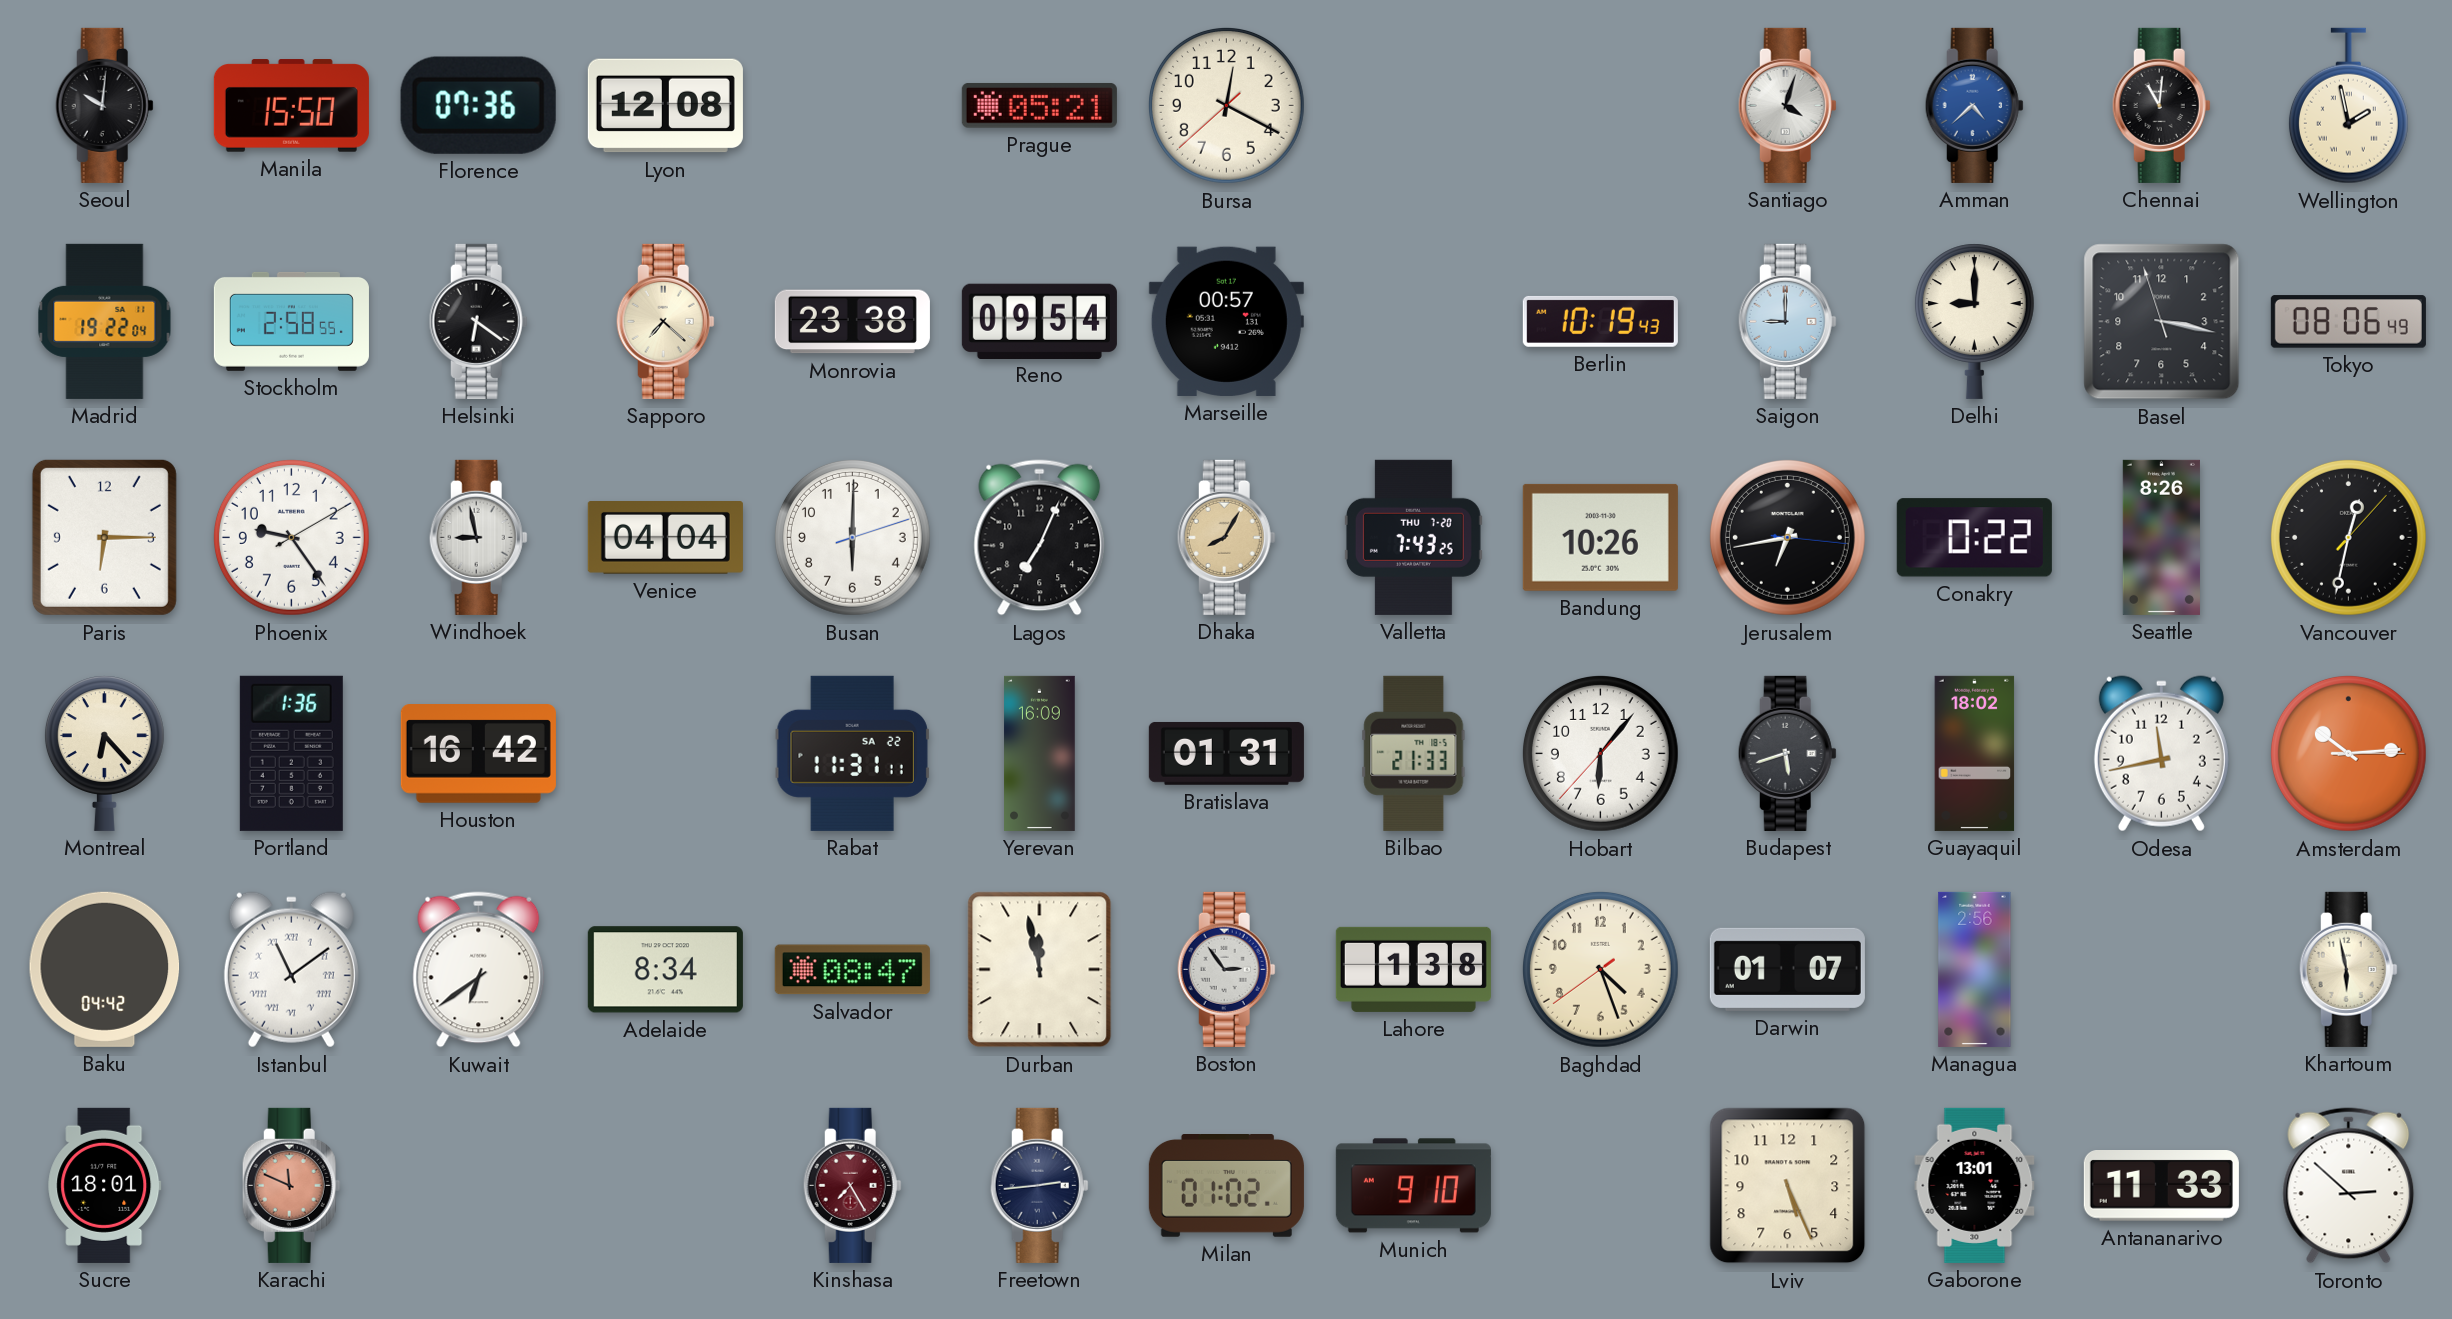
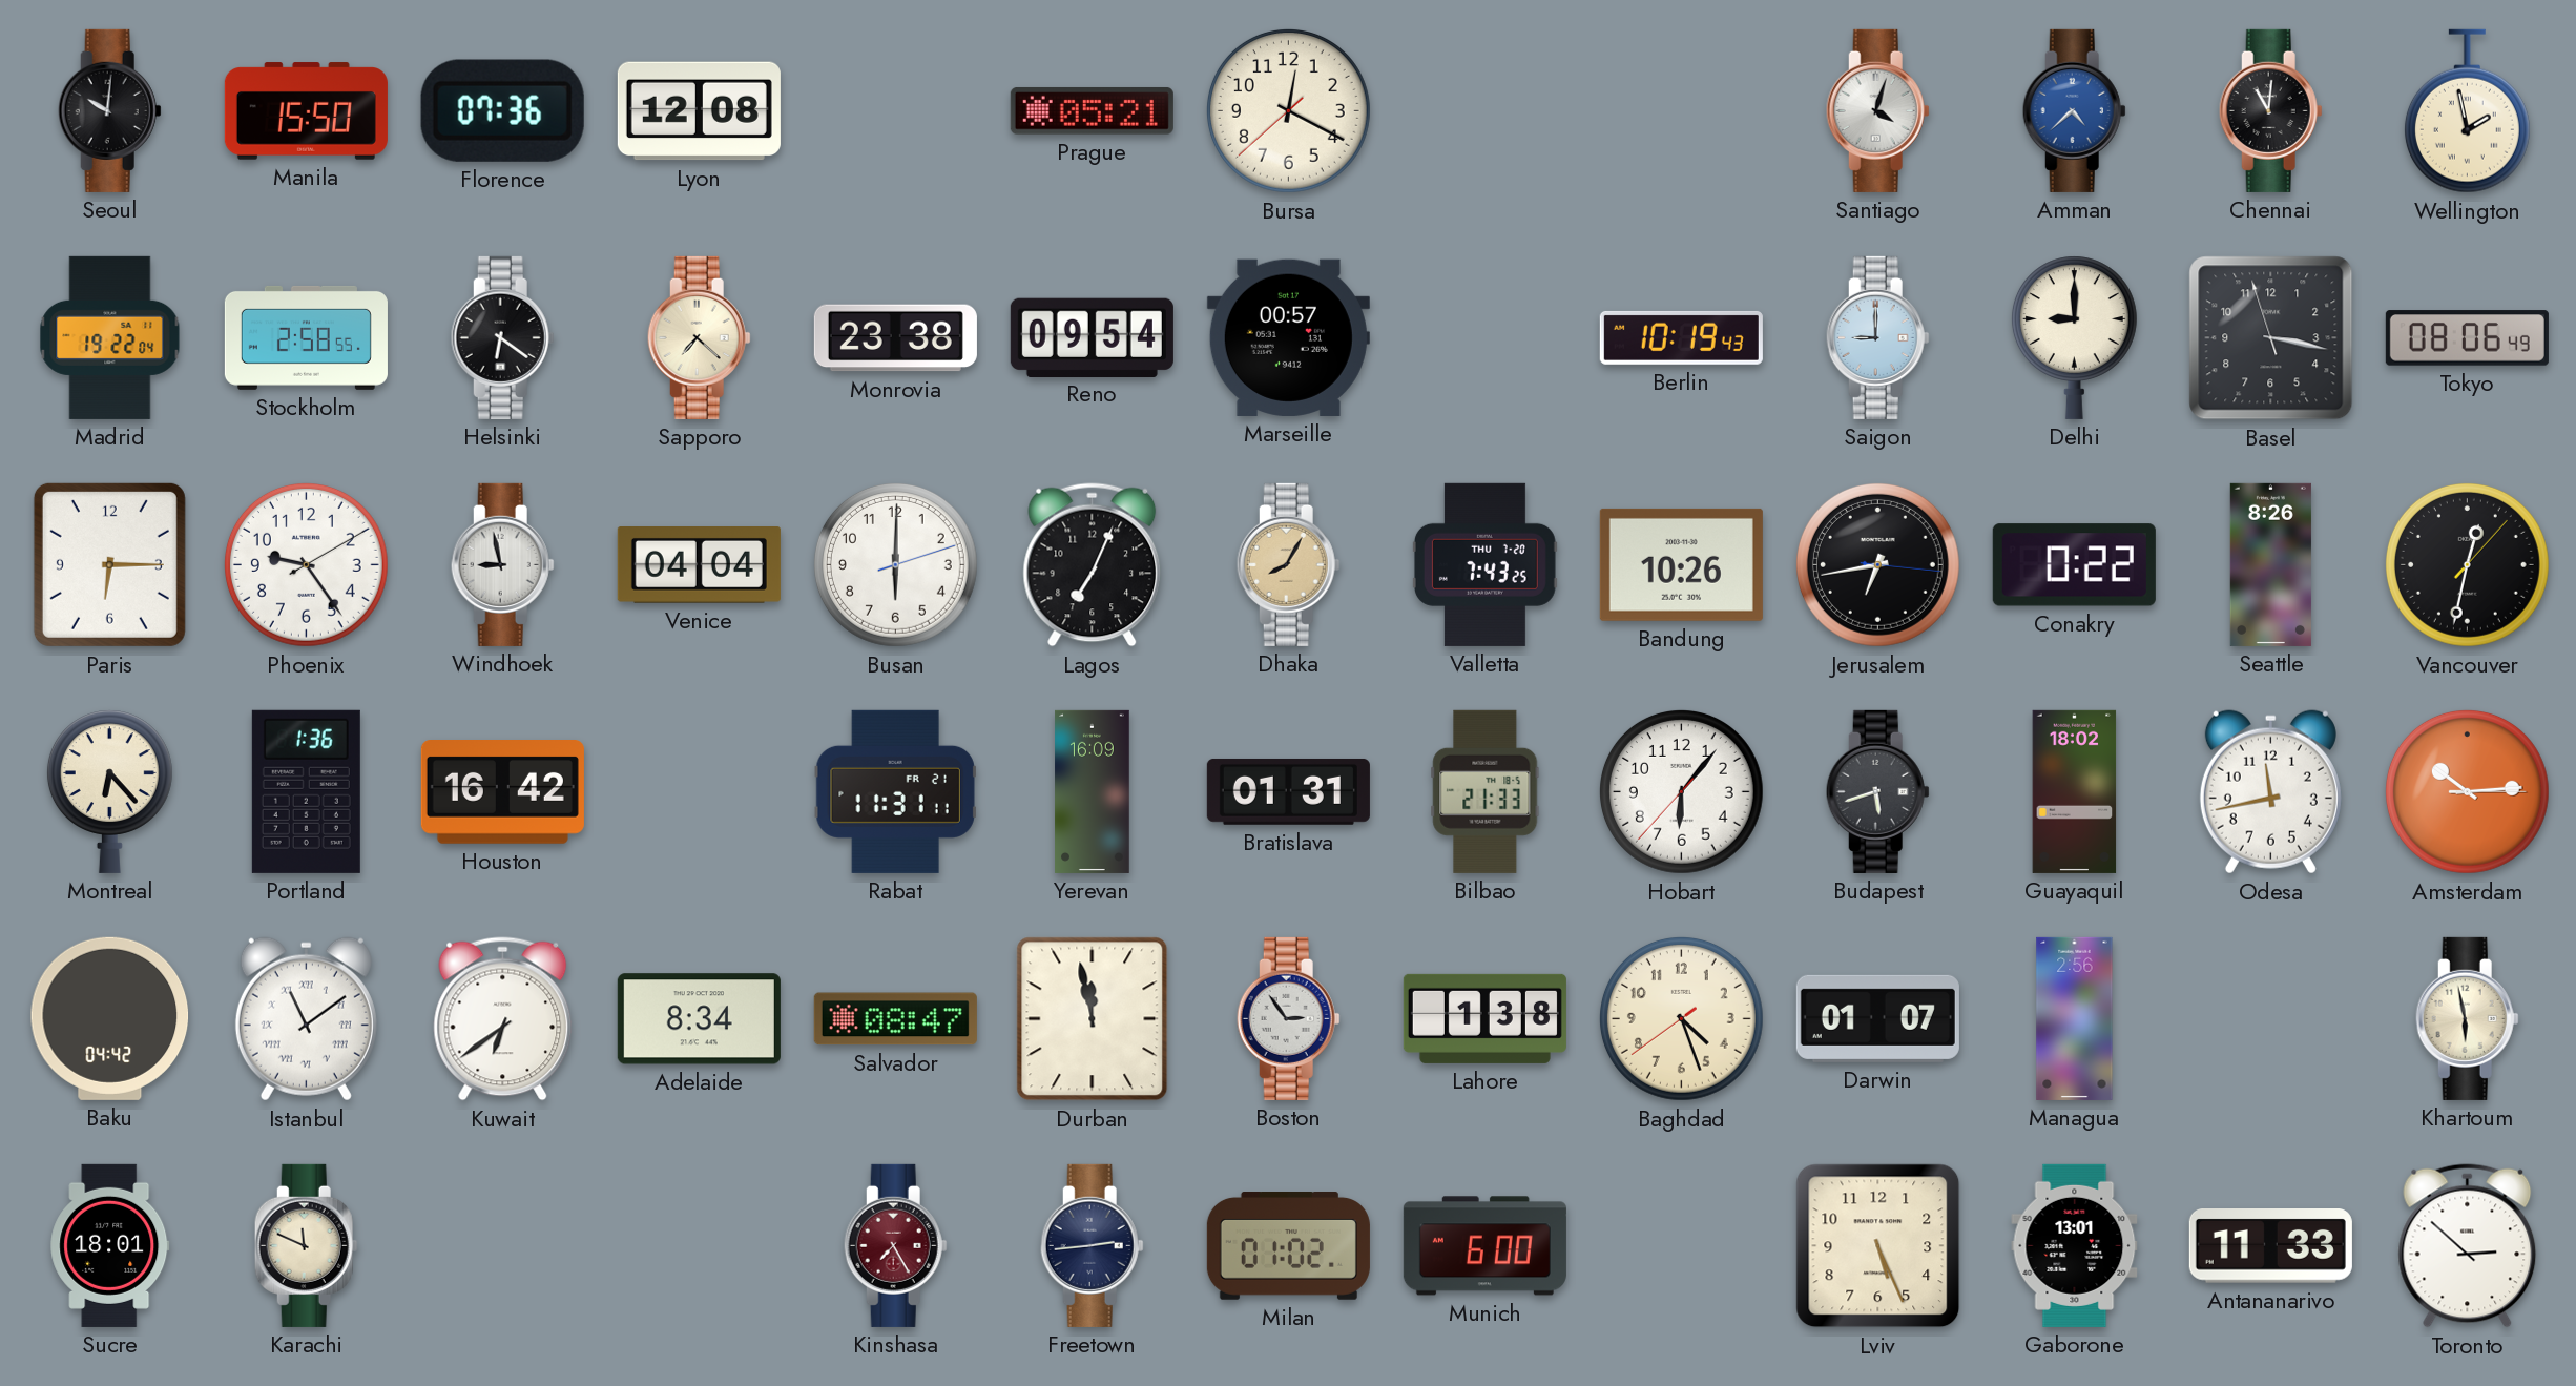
Rabat date: SA 22 -> FR 21 (895, 791)
Karachi dial: salmon -> cream (306, 1245)
Munich: 9:10 -> 6:00 (1484, 1246)
